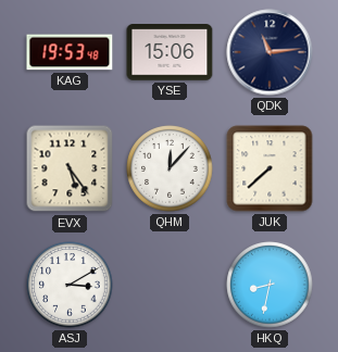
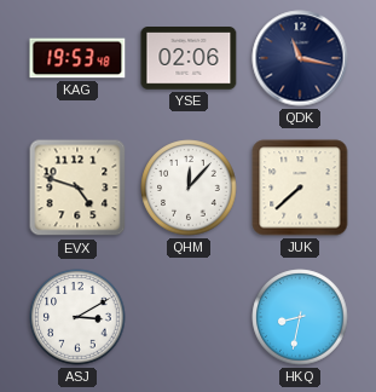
YSE: 15:06 -> 02:06 (189, 59)
QDK: 11:14 -> 11:17 (300, 58)
EVX: 5:24 -> 4:48 (77, 188)
